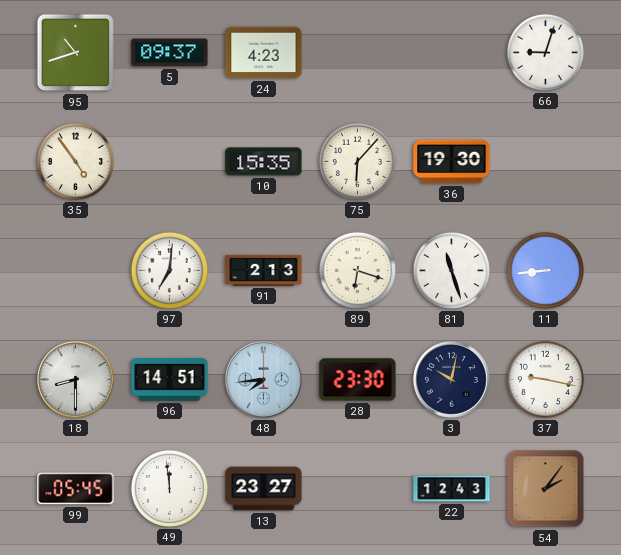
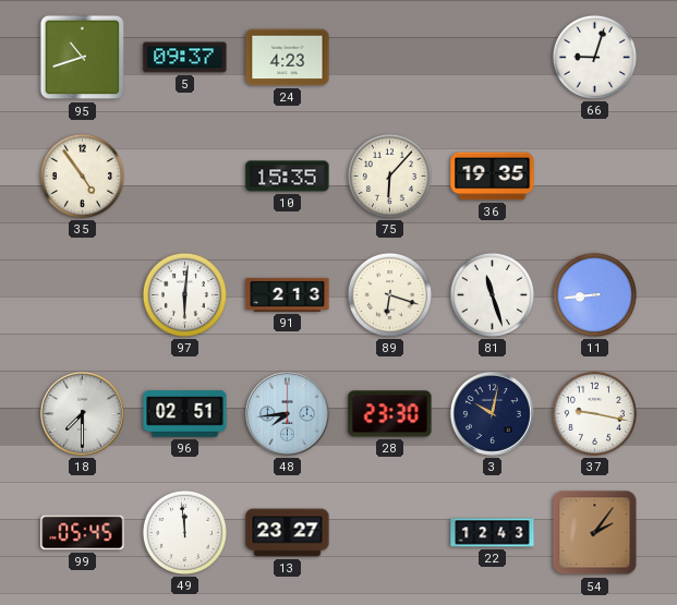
36: 19:30 -> 19:35 (493, 177)
97: 7:01 -> 6:01 (184, 294)
18: 8:30 -> 7:30 (83, 414)
96: 14:51 -> 02:51 (185, 414)
